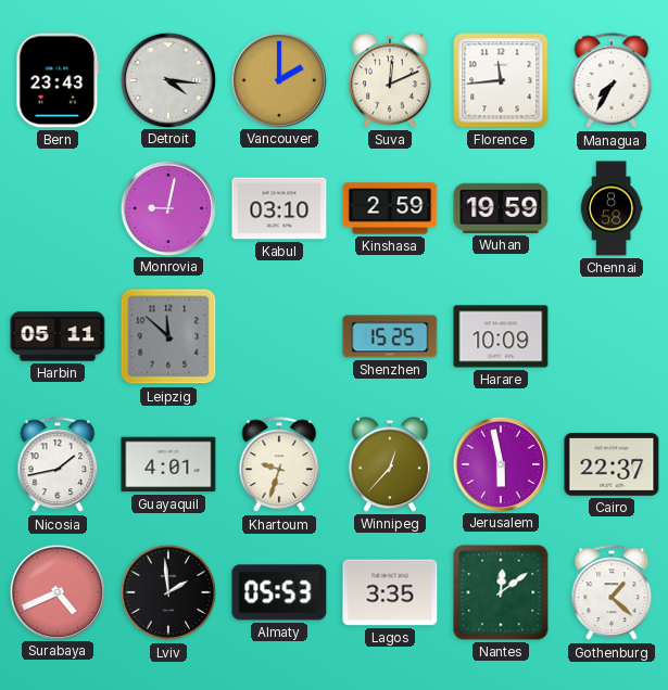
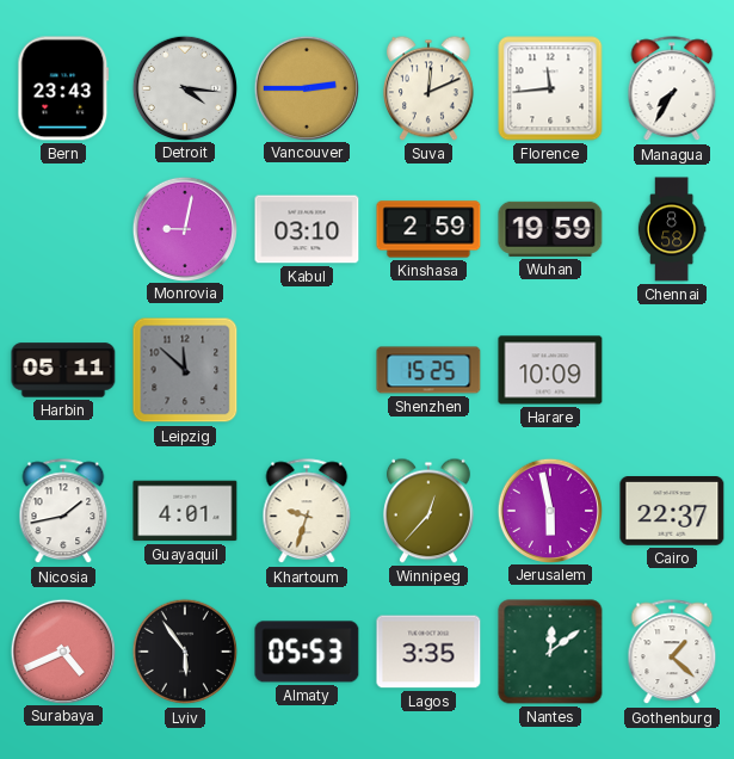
Vancouver: 2:00 -> 2:45 (306, 87)
Lviv: 1:59 -> 5:54 (185, 652)
